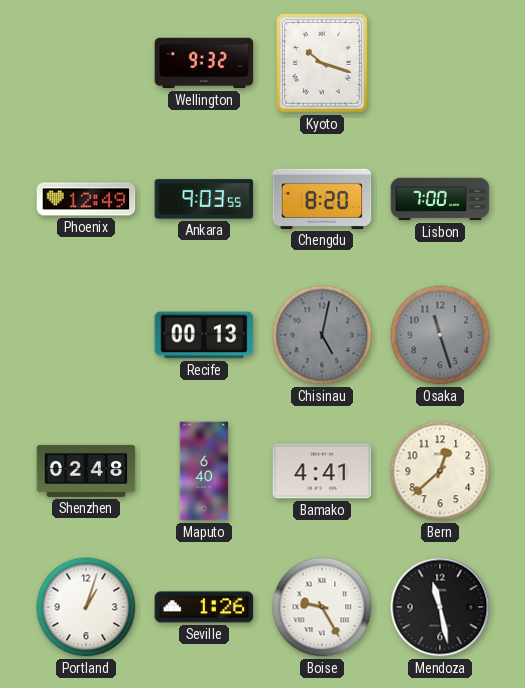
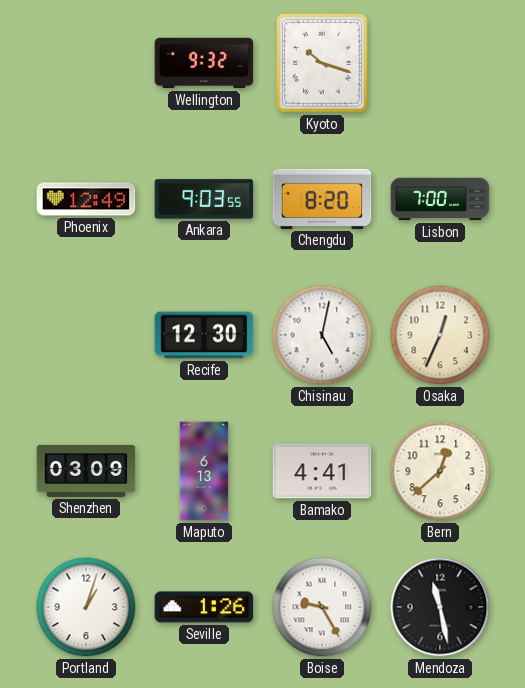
Recife: 00:13 -> 12:30 (204, 335)
Chisinau dial: grey -> white (322, 335)
Osaka: 11:27 -> 12:34 (440, 335)
Osaka dial: grey -> cream (440, 335)
Shenzhen: 02:48 -> 03:09 (86, 471)
Maputo: 6:40 -> 6:13 (204, 471)
